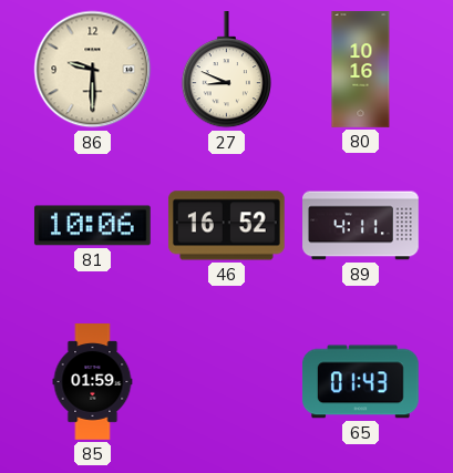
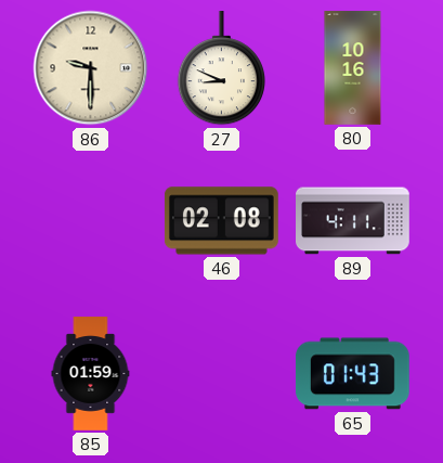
81: 10:06 -> none (92, 226)
46: 16:52 -> 02:08 (221, 221)
